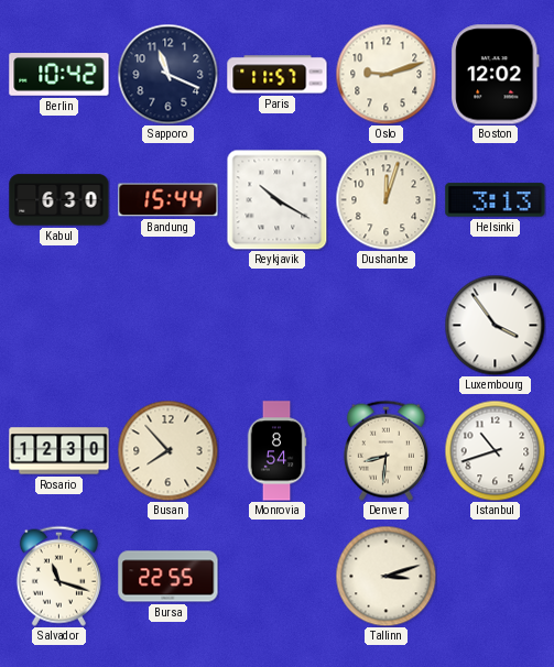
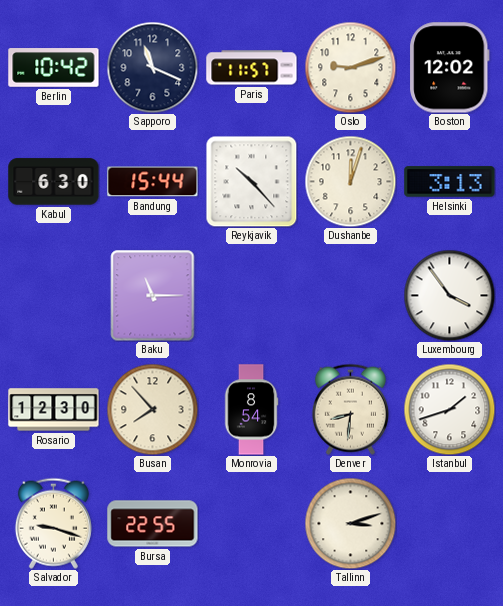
Reykjavik: 10:20 -> 10:23 (251, 181)
Baku: none -> 11:15 (153, 296)
Istanbul: 10:42 -> 1:42 (449, 409)
Salvador: 11:18 -> 9:18 (53, 523)
